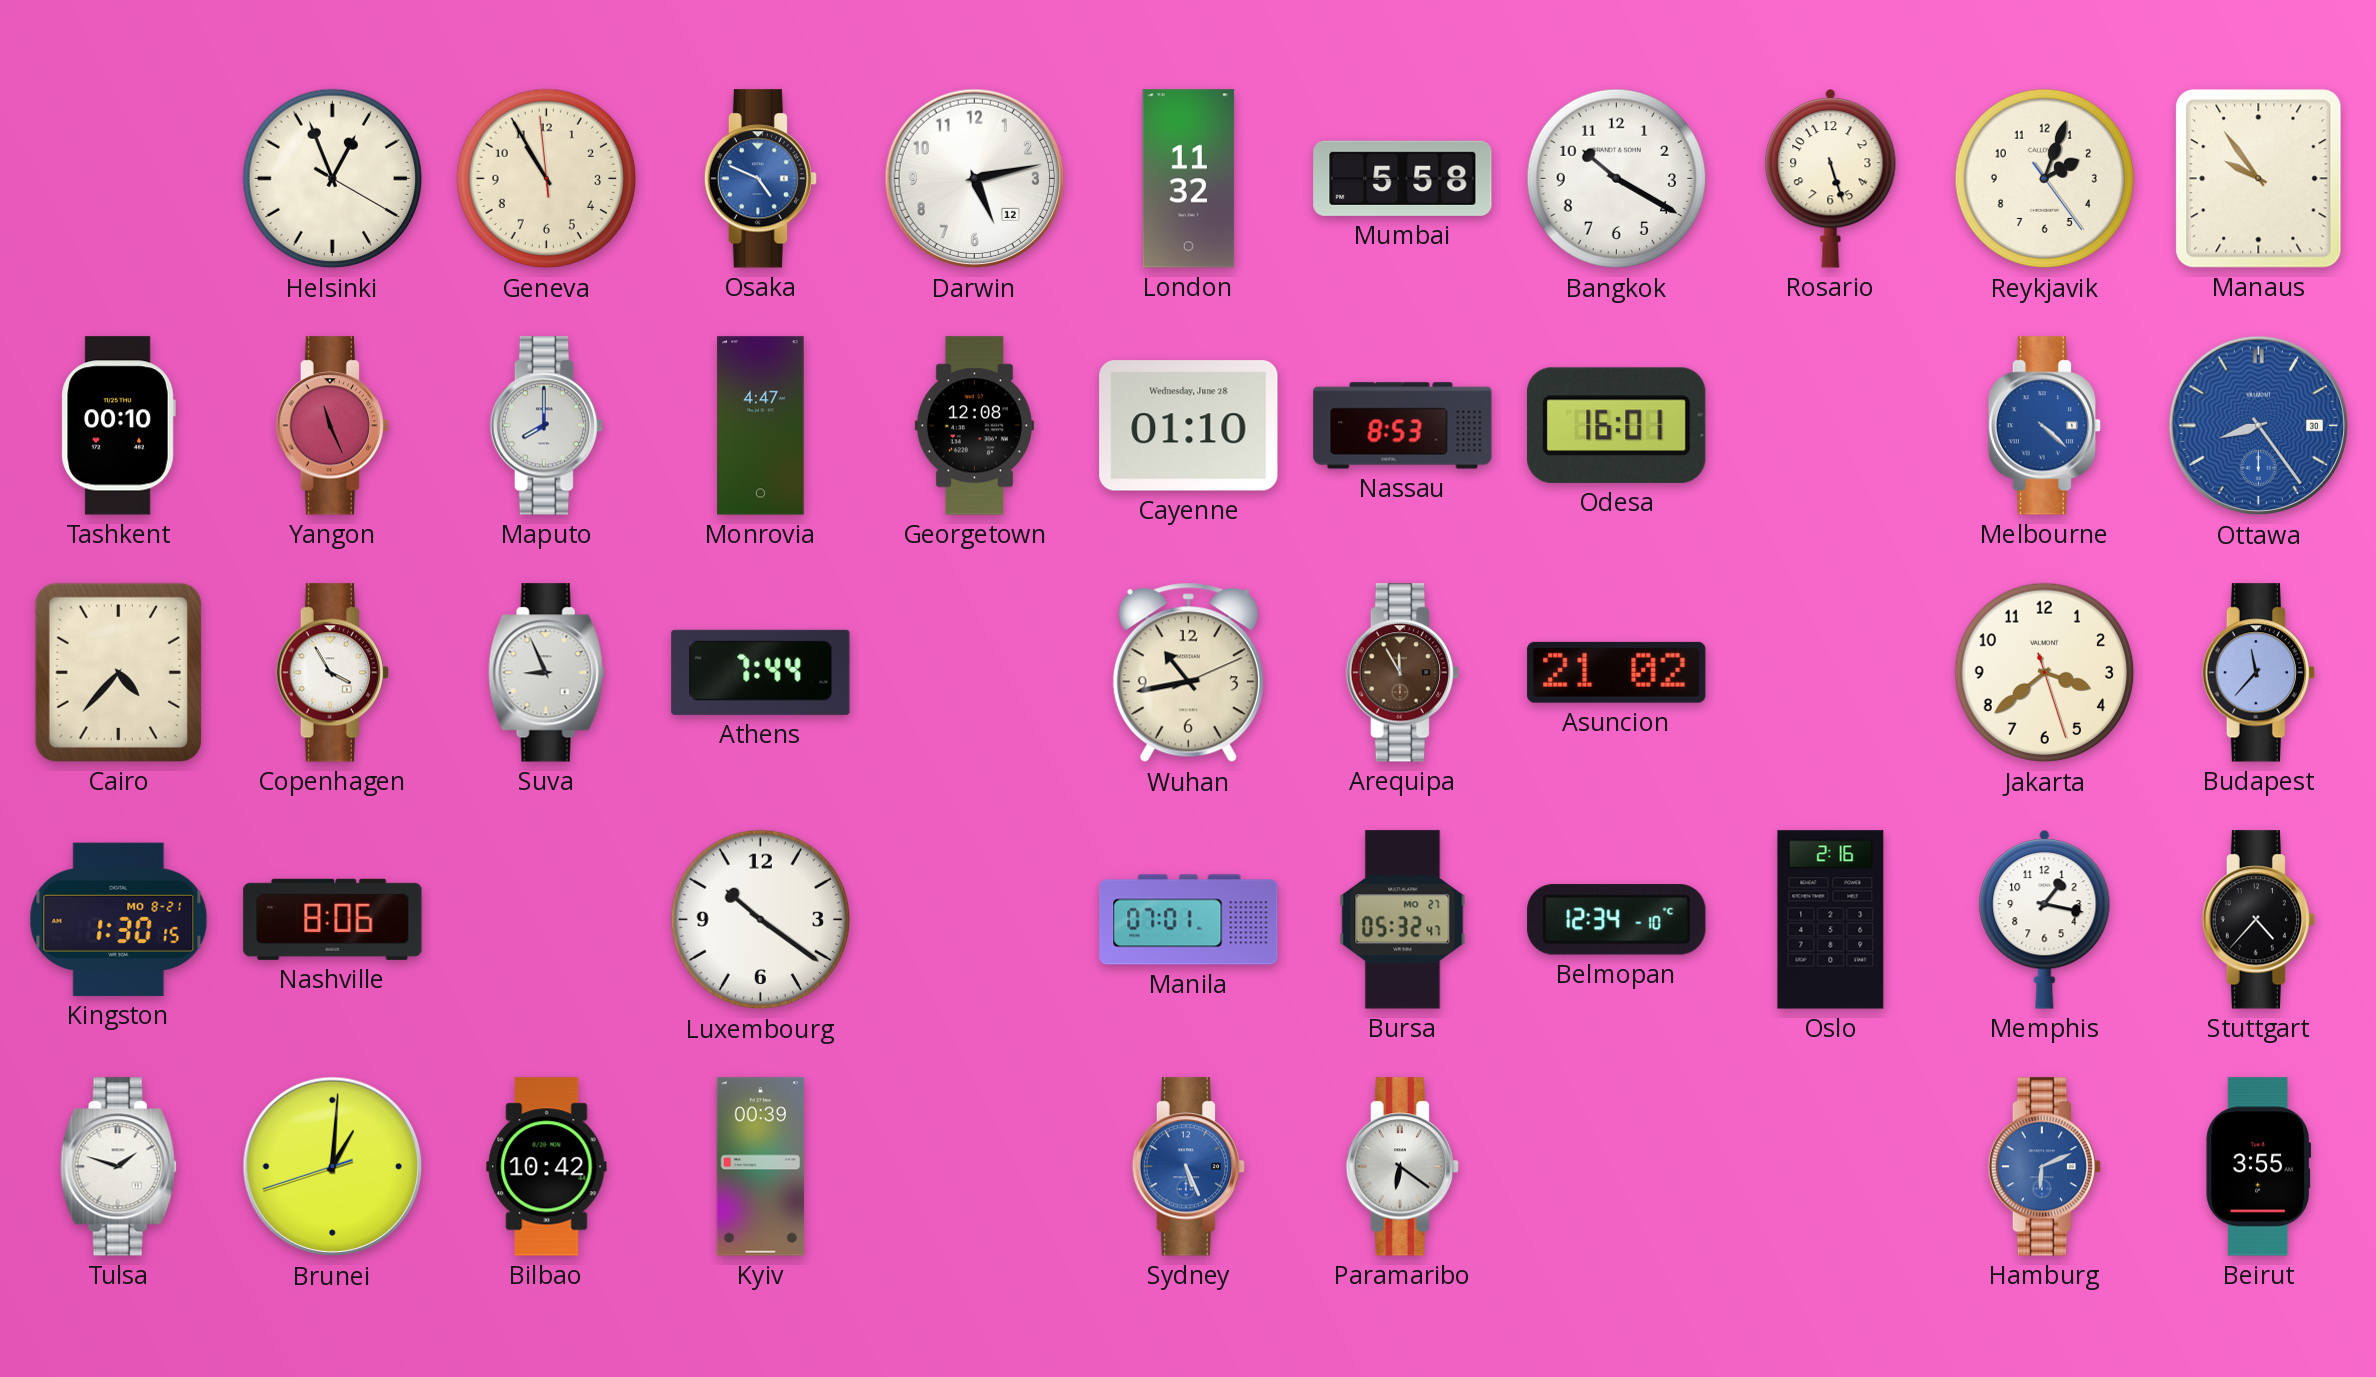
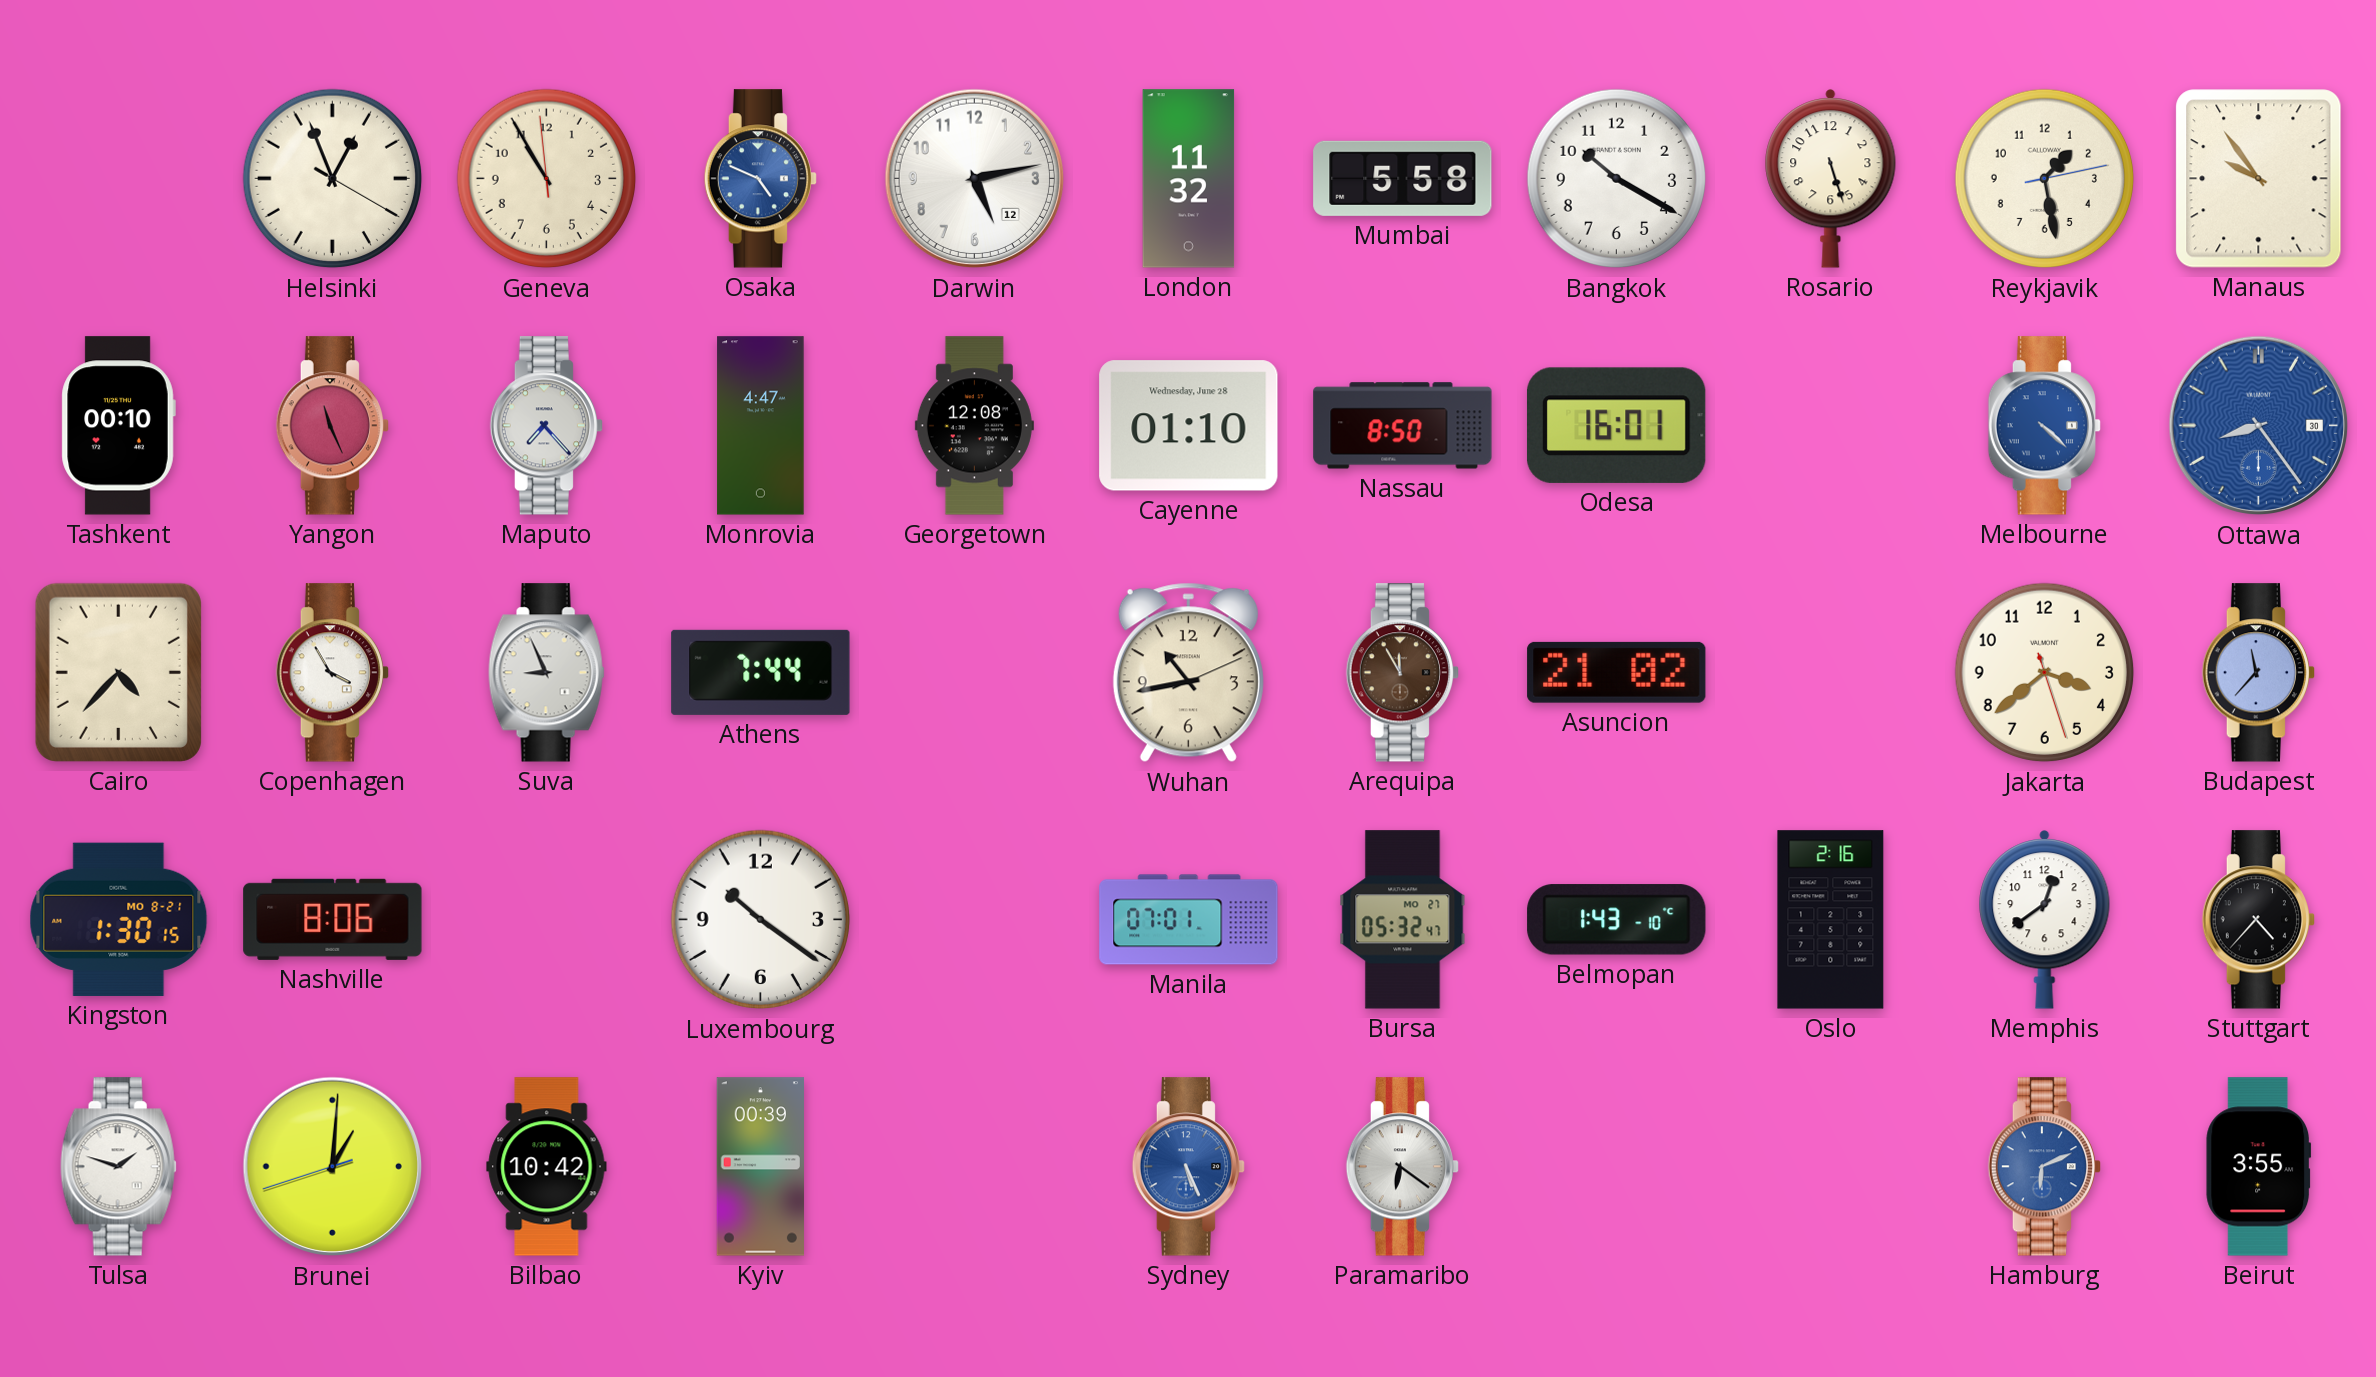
Reykjavik: 2:03 -> 1:28 (2045, 179)
Maputo: 8:00 -> 7:23 (546, 426)
Nassau: 8:53 -> 8:50 (1403, 426)
Belmopan: 12:34 -> 1:43 (1617, 920)
Memphis: 1:17 -> 12:39 (2045, 920)
